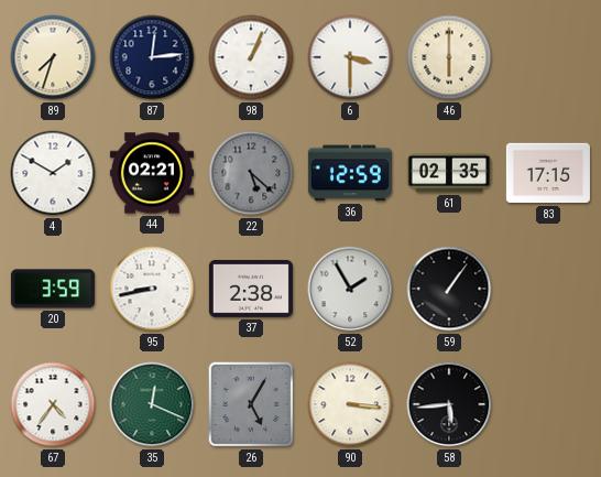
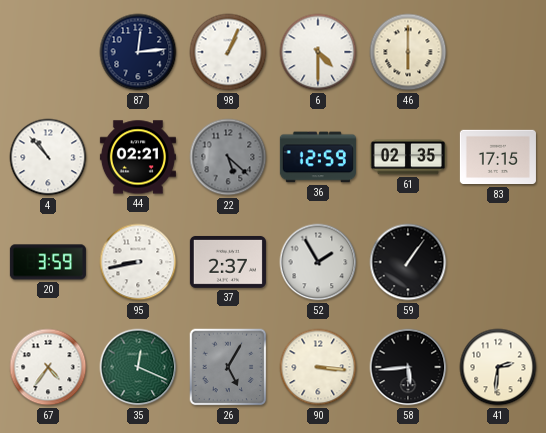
89: 7:33 -> none (53, 57)
6: 3:30 -> 4:30 (318, 52)
4: 1:50 -> 10:53 (48, 157)
37: 2:38 -> 2:37 (228, 262)
41: none -> 2:31 (498, 367)
